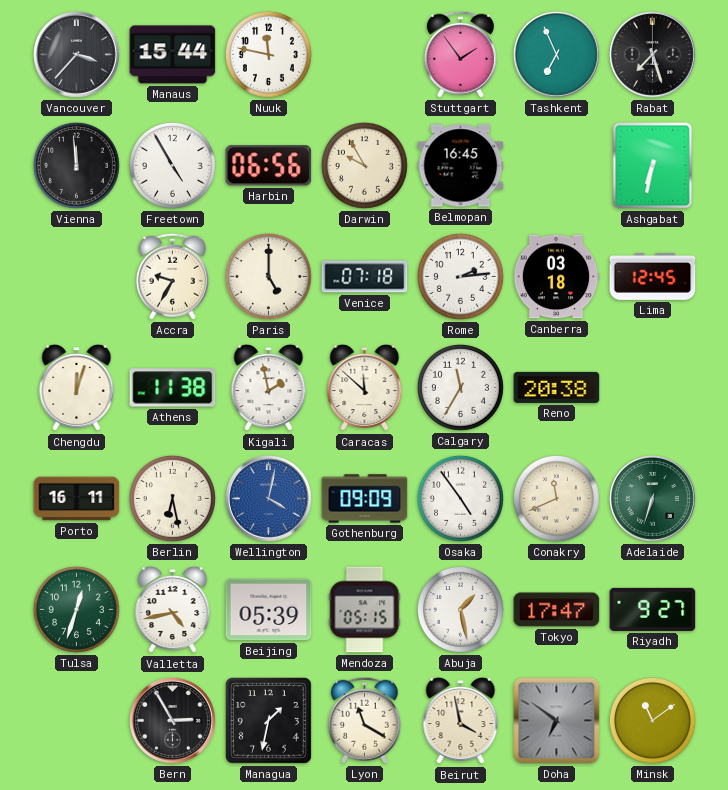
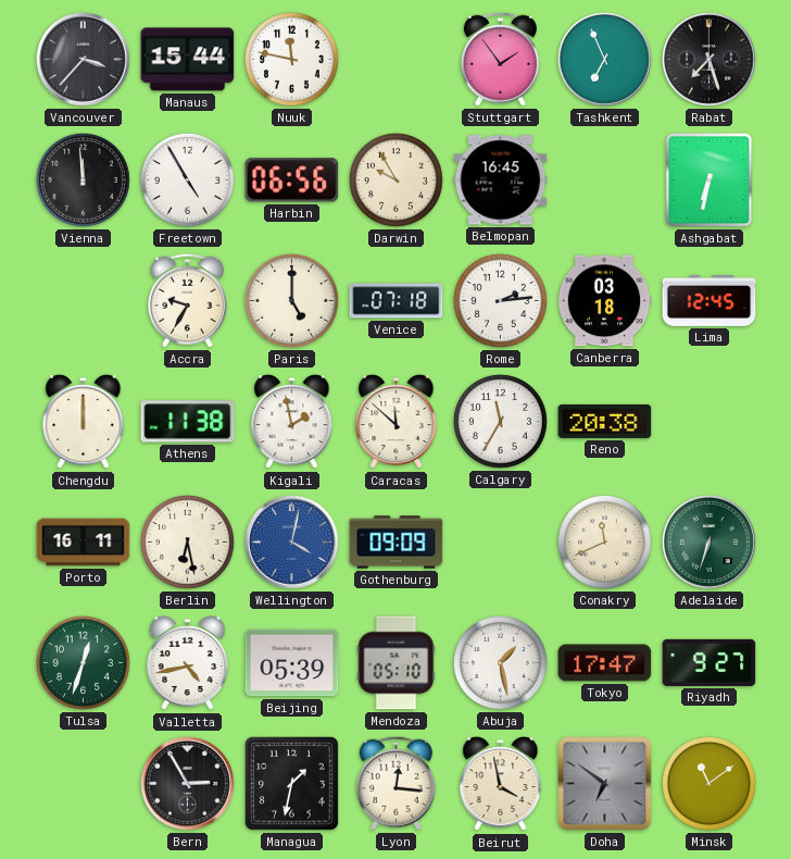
Chengdu: 12:03 -> 12:00 (84, 422)
Osaka: 4:54 -> none (460, 498)
Mendoza: 05:15 -> 05:10 (397, 663)
Lyon: 11:20 -> 12:16 (395, 783)
